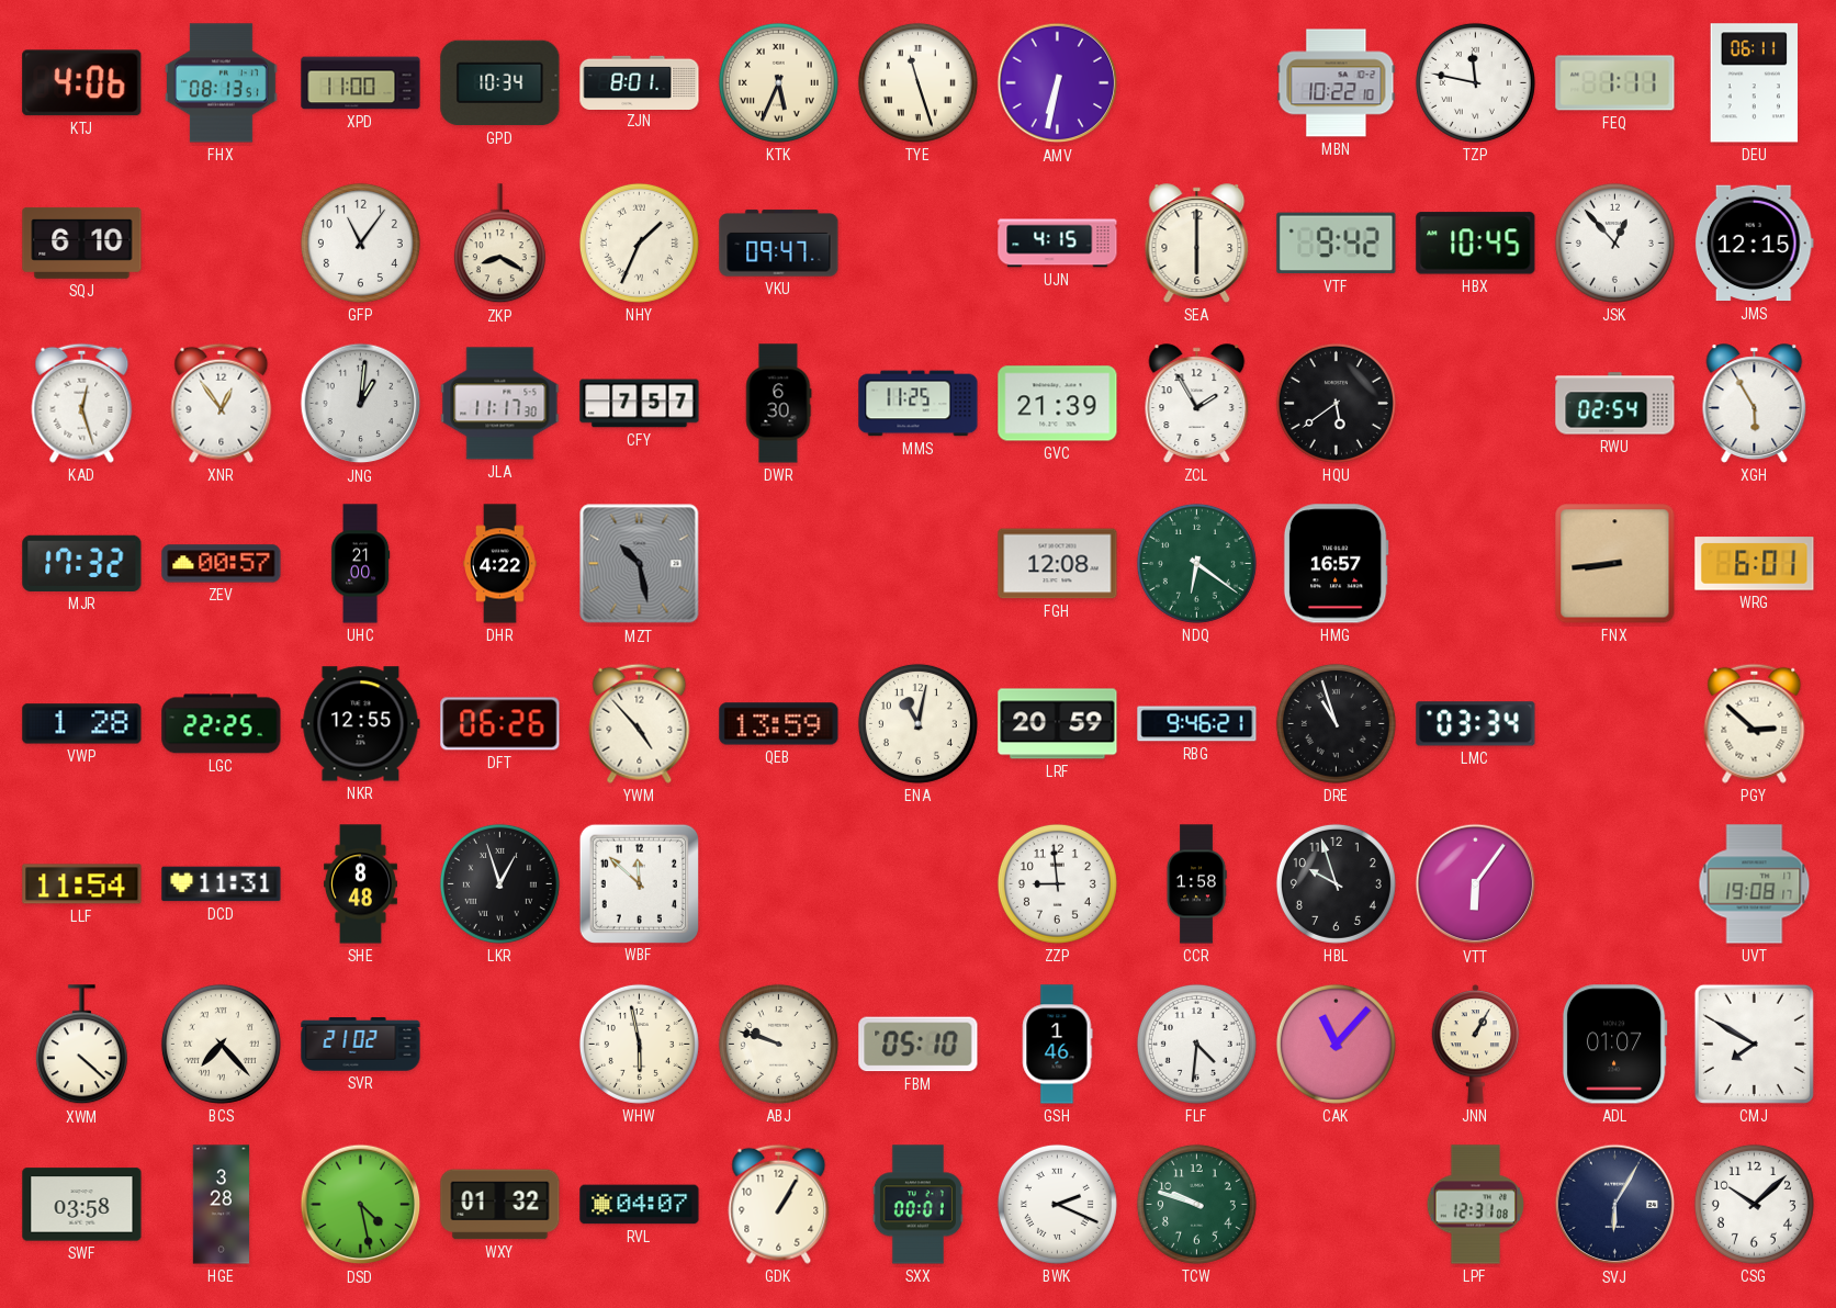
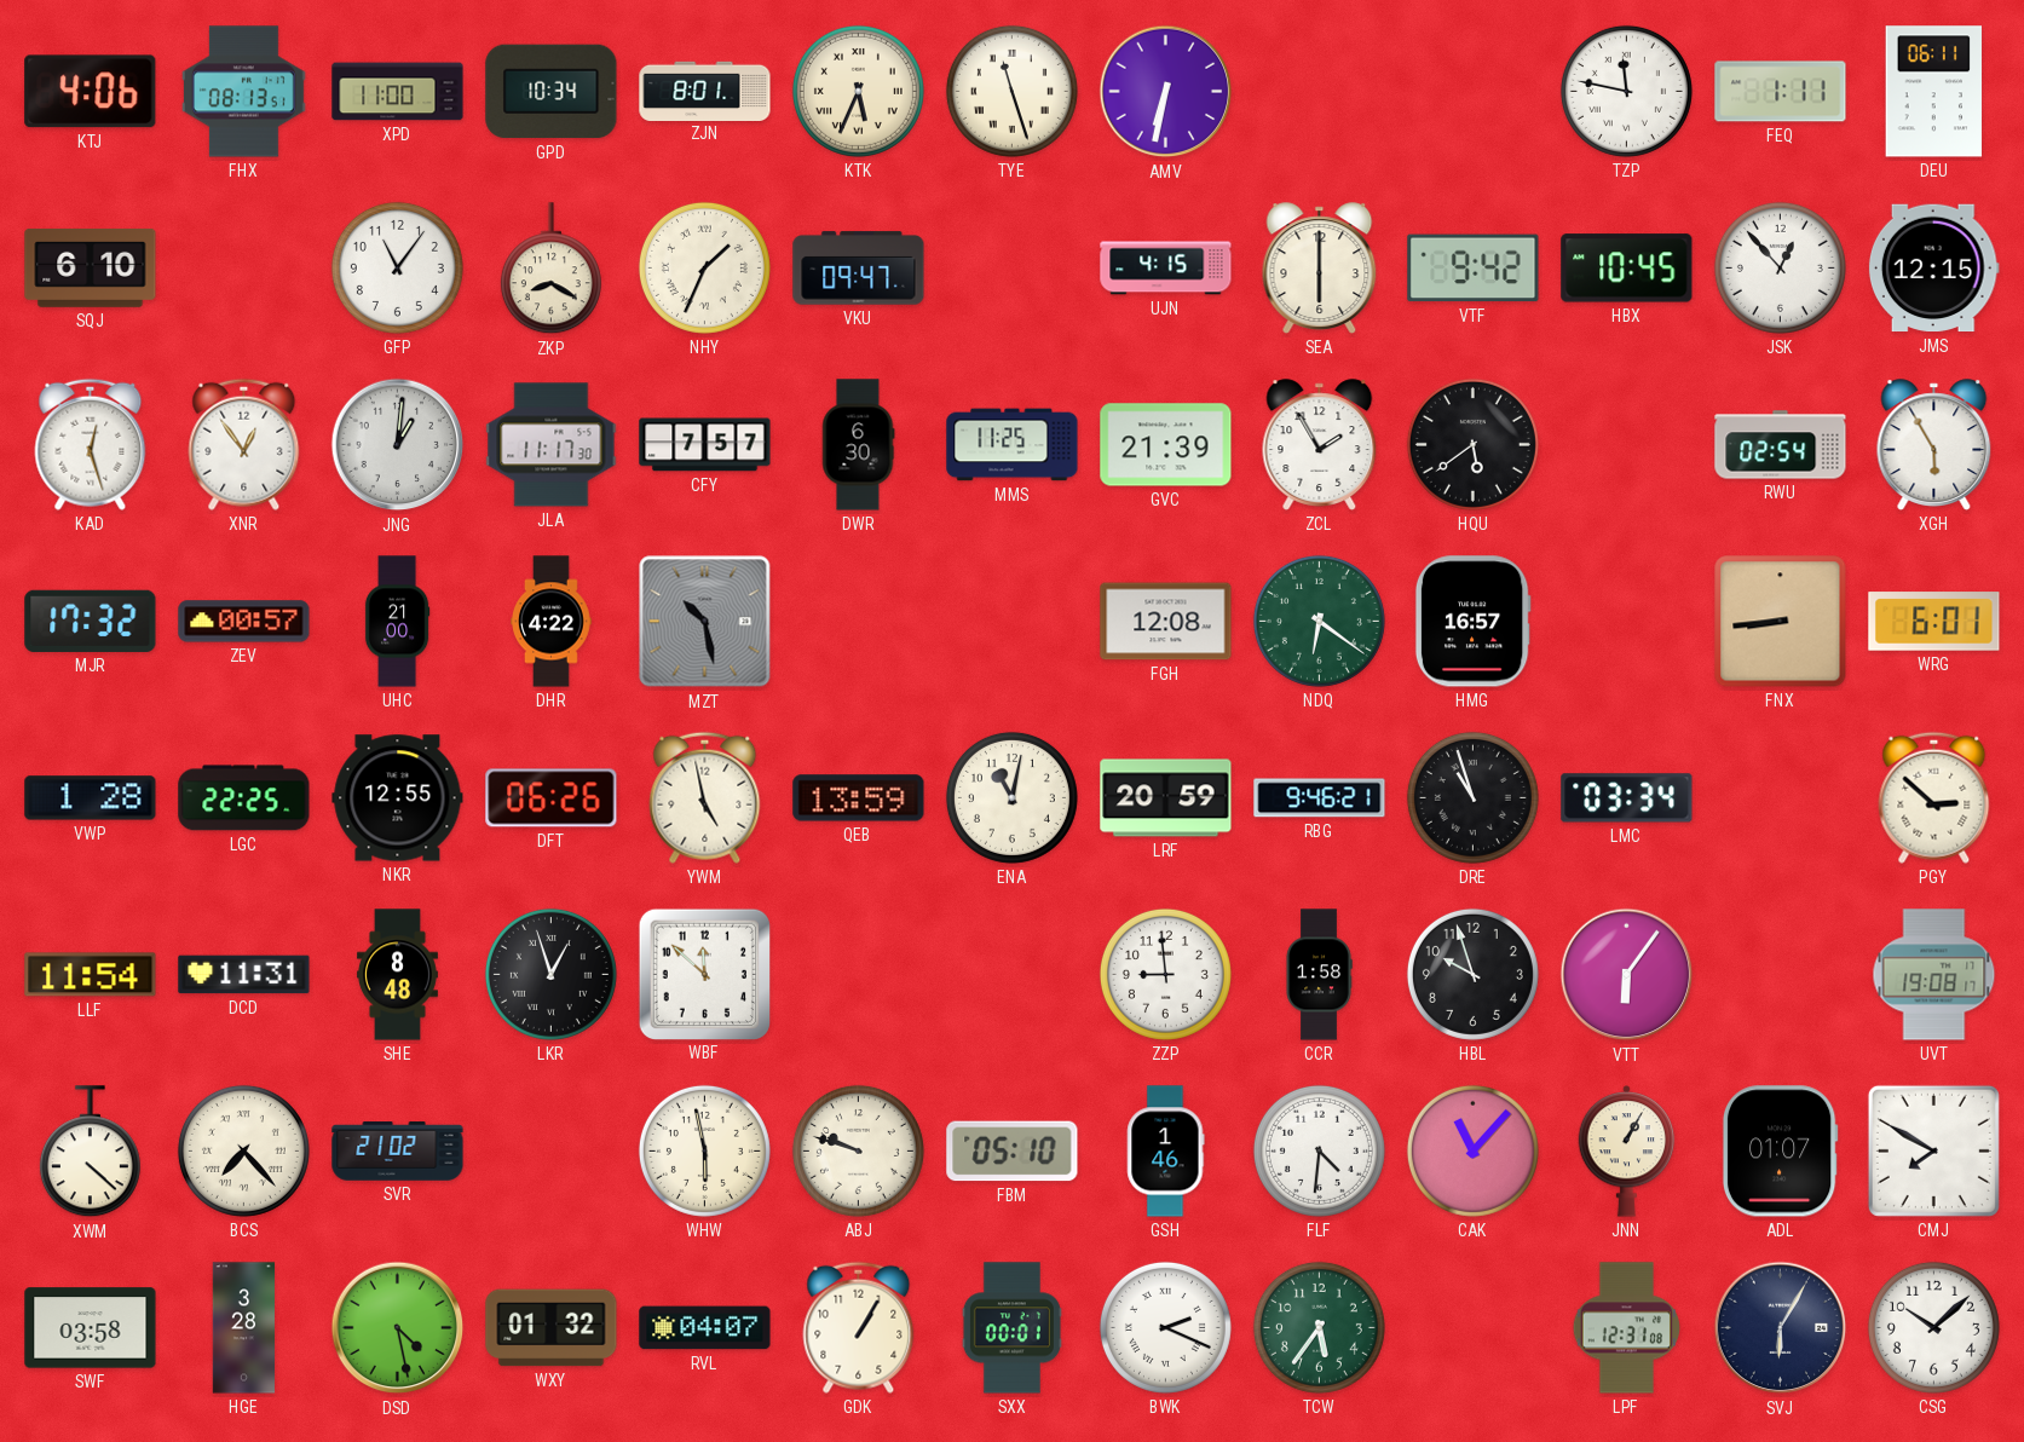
MBN: 10:22 -> none (1337, 83)
YWM: 4:53 -> 4:58 (705, 797)
TCW: 9:48 -> 5:36 (1319, 1327)
